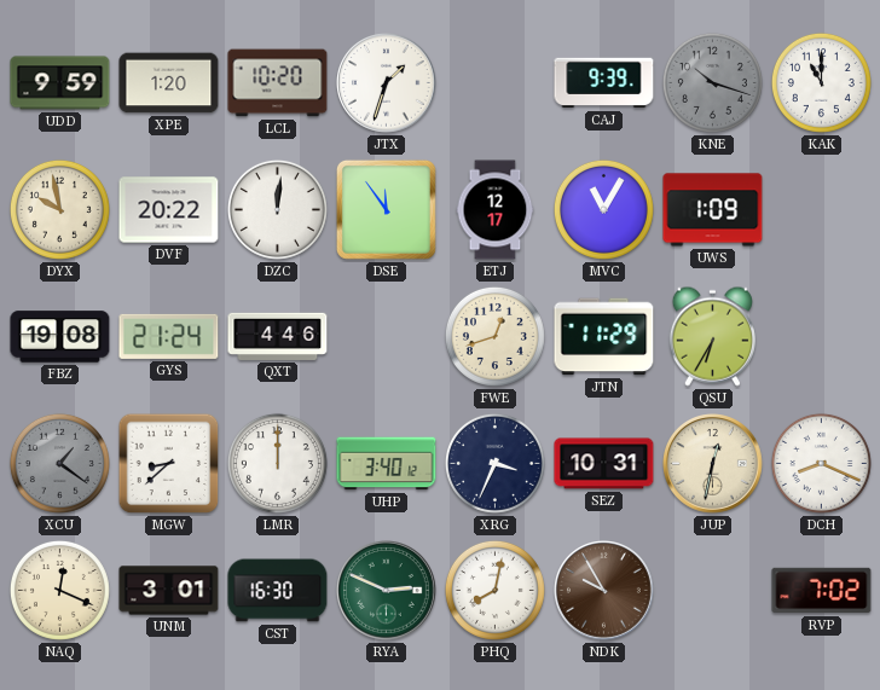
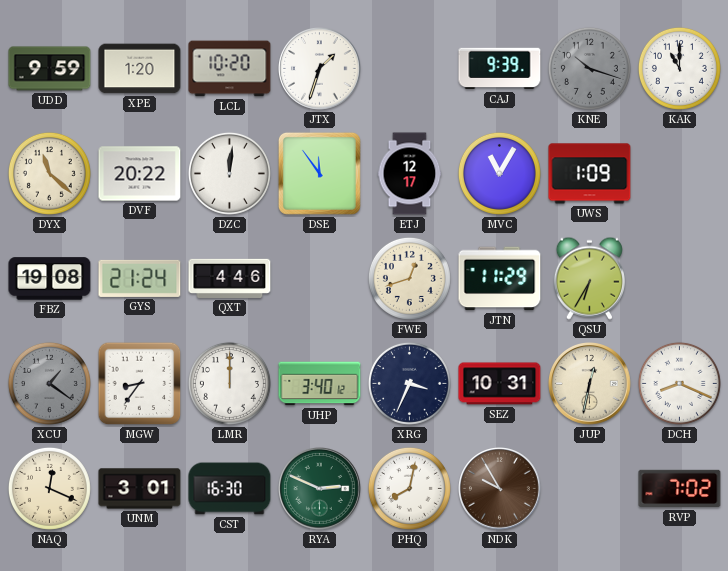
DYX: 9:58 -> 11:22 (49, 173)
MGW: 8:38 -> 8:36 (140, 384)
